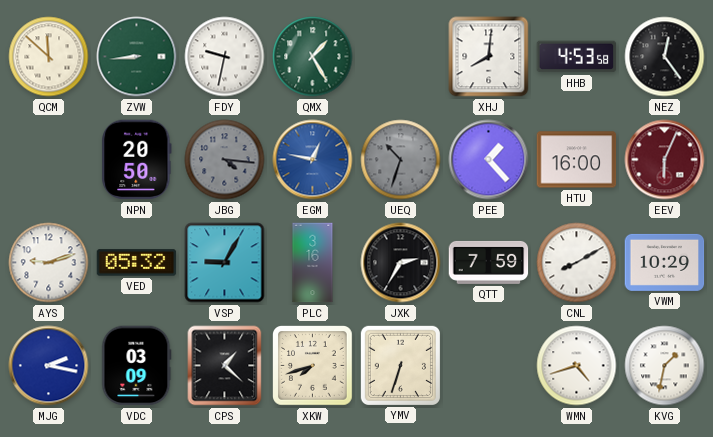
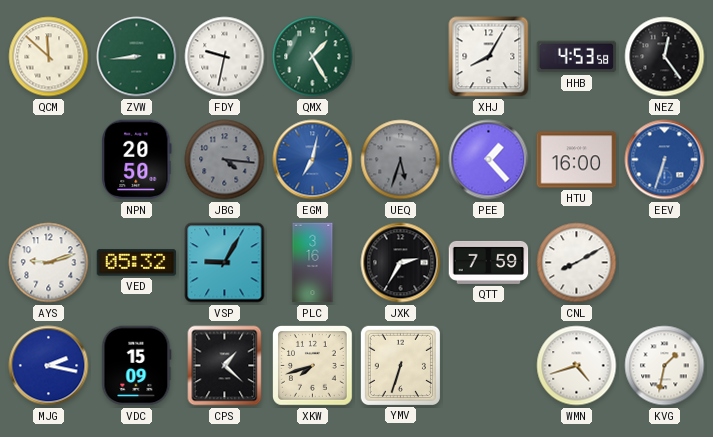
XHJ: 8:01 -> 8:05 (489, 57)
EGM: 12:47 -> 7:02 (313, 160)
UEQ: 10:33 -> 5:33 (401, 160)
EEV: 6:04 -> 6:33 (665, 160)
EEV dial: burgundy -> blue (665, 160)
VWM: 10:29 -> none (665, 262)
VDC: 03:09 -> 15:09 (137, 366)
